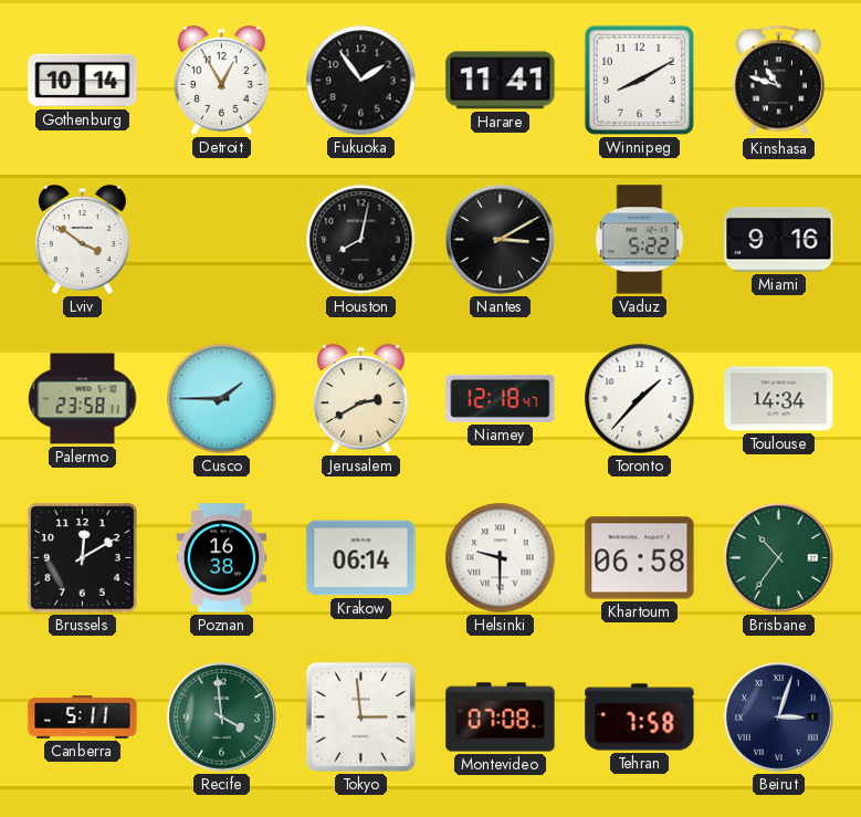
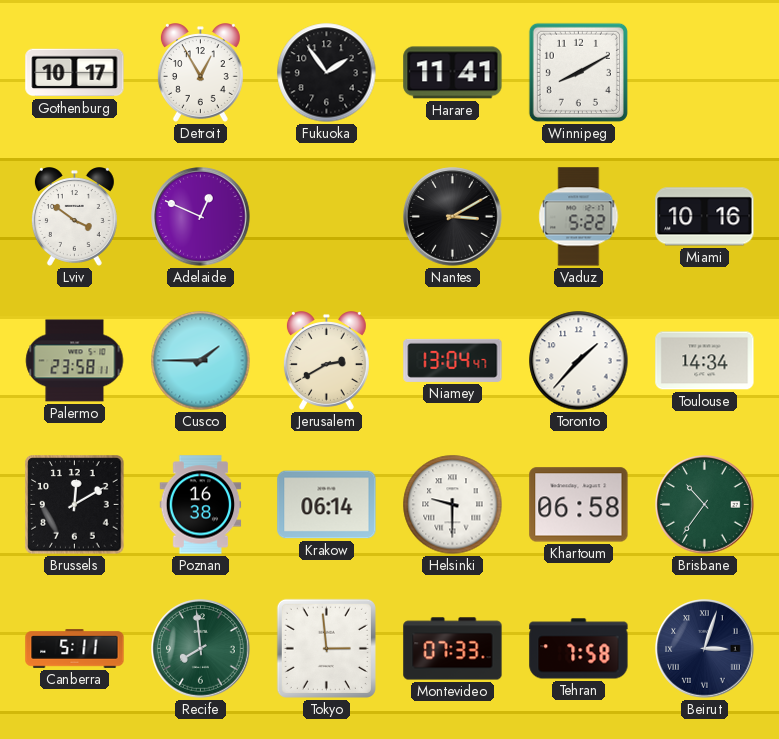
Gothenburg: 10:14 -> 10:17 (75, 73)
Kinshasa: 10:48 -> none (778, 81)
Adelaide: none -> 12:49 (201, 217)
Houston: 8:02 -> none (361, 240)
Miami: 9:16 -> 10:16 (705, 217)
Niamey: 12:18 -> 13:04 (453, 360)
Recife: 3:59 -> 7:59 (201, 649)
Montevideo: 07:08 -> 07:33 (453, 649)
